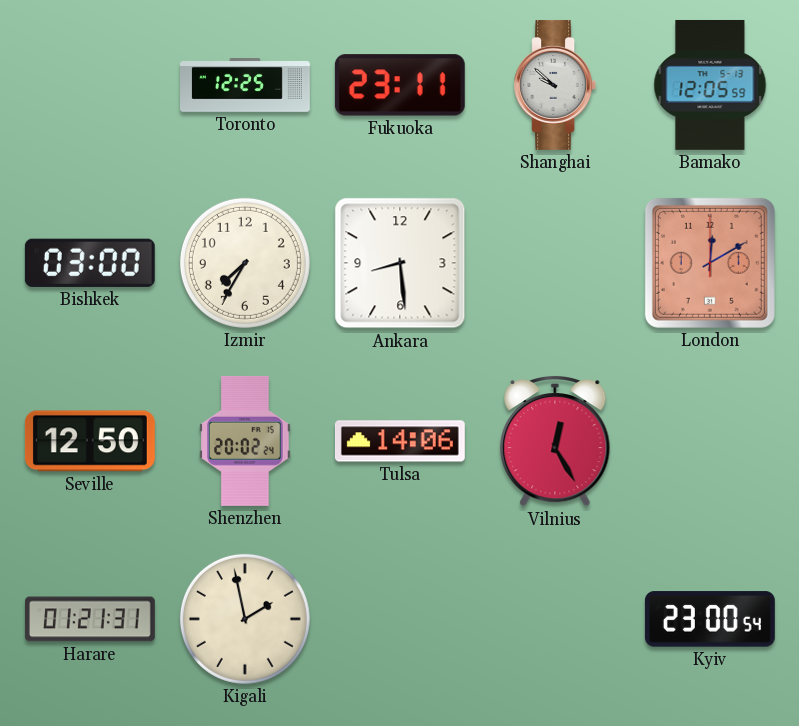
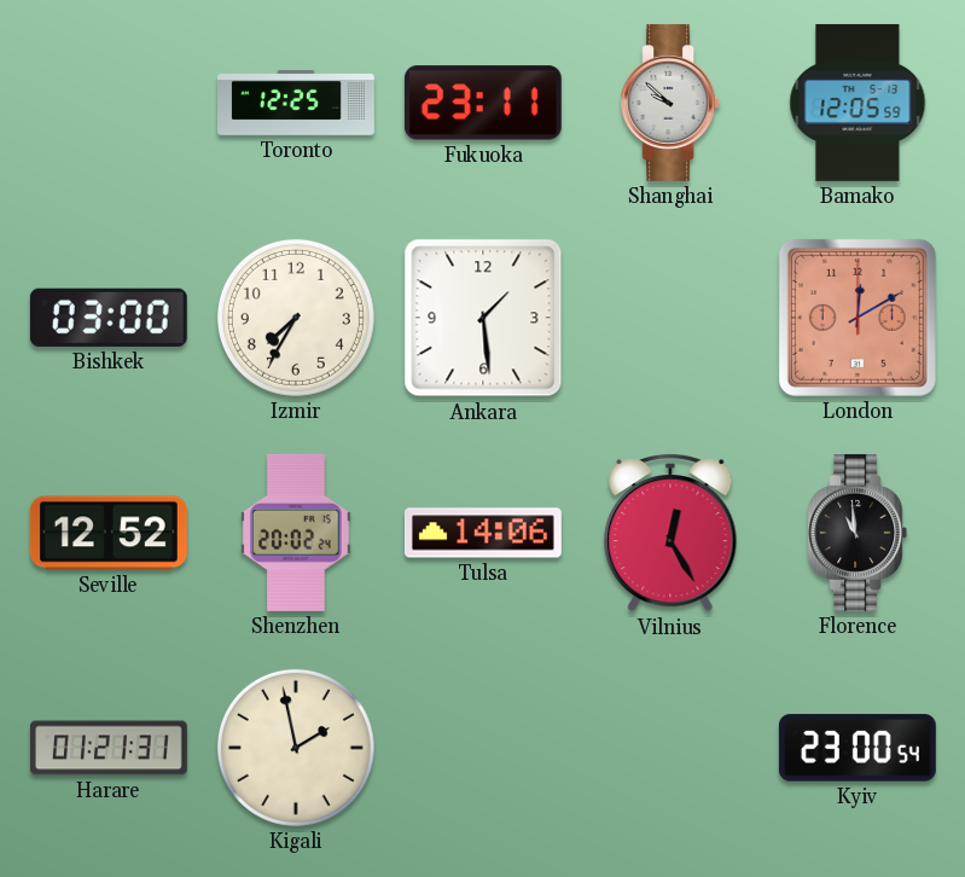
Ankara: 8:29 -> 1:29 (483, 318)
Seville: 12:50 -> 12:52 (109, 533)
Florence: none -> 10:59 (858, 533)
